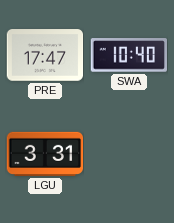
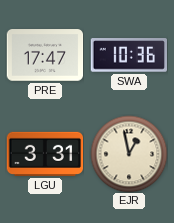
SWA: 10:40 -> 10:36 (128, 55)
EJR: none -> 12:58 (129, 154)
